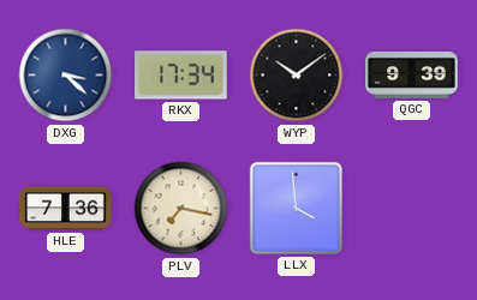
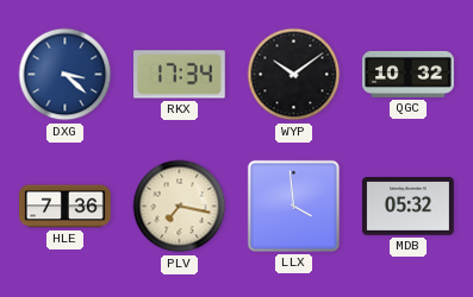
QGC: 9:39 -> 10:32 (409, 74)
MDB: none -> 05:32 (409, 207)
